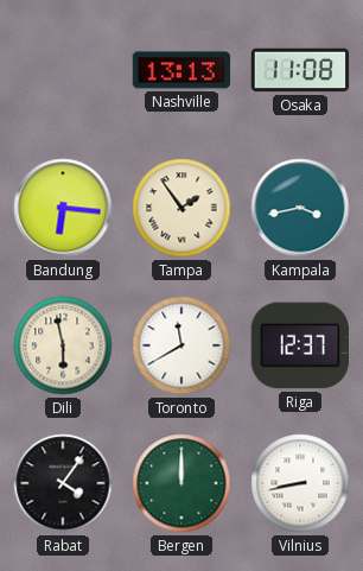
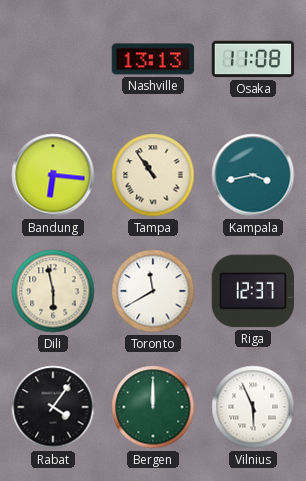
Tampa: 1:54 -> 10:54 (153, 175)
Vilnius: 8:43 -> 5:56 (253, 407)
